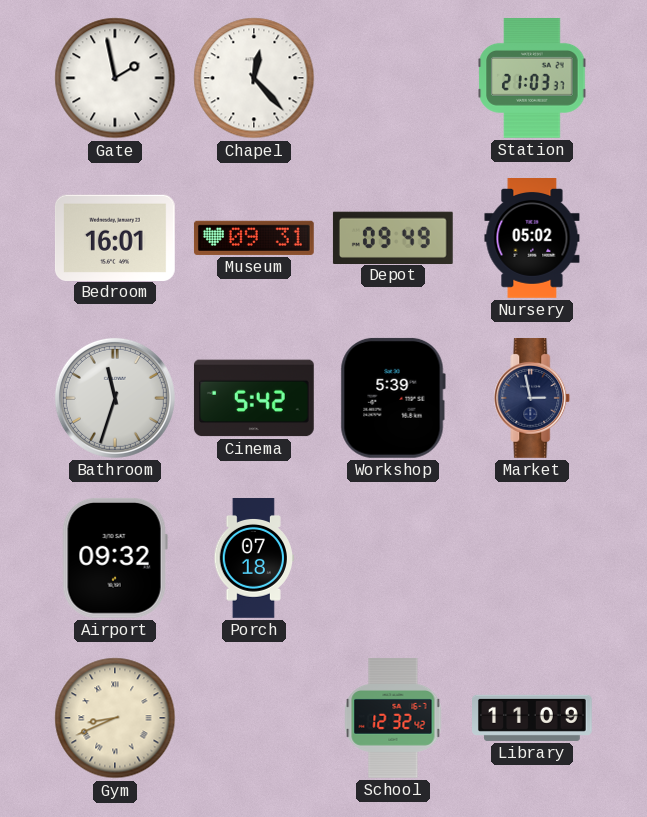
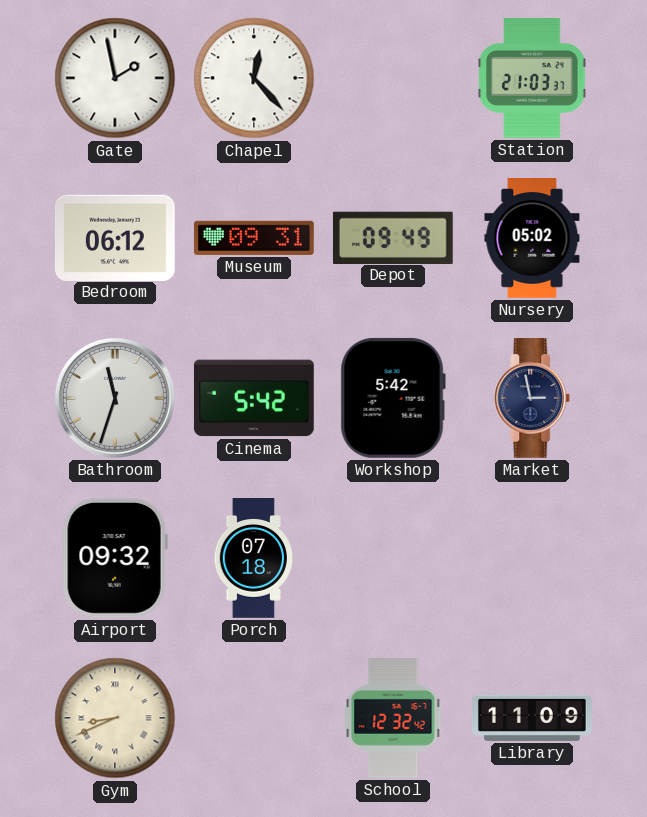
Bedroom: 16:01 -> 06:12 (115, 237)
Workshop: 5:39 -> 5:42 (393, 398)
